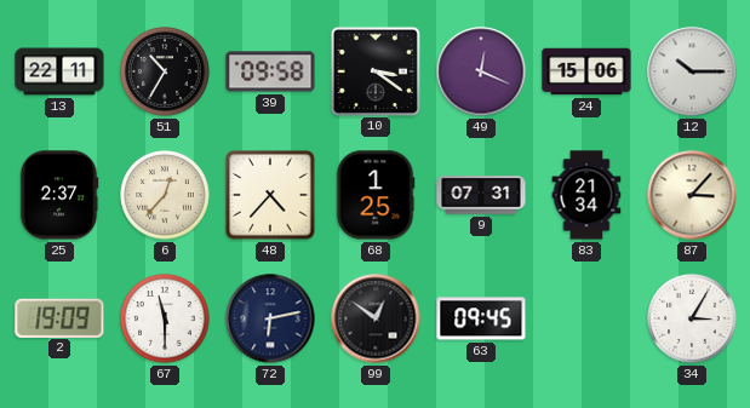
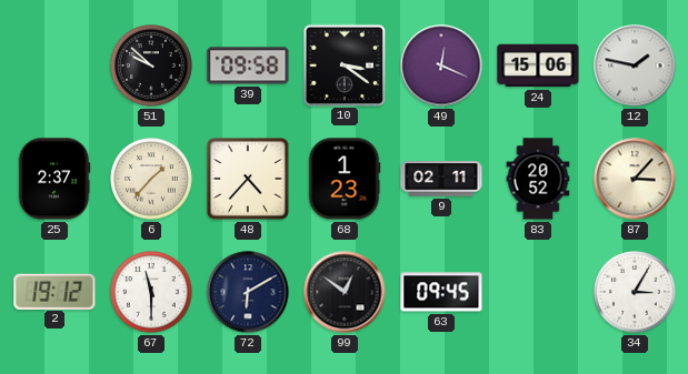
13: 22:11 -> none (59, 71)
51: 10:35 -> 9:52 (151, 65)
12: 10:15 -> 1:47 (635, 65)
6: 12:37 -> 1:37 (151, 179)
68: 1:25 -> 1:23 (345, 179)
9: 07:31 -> 02:11 (441, 179)
83: 21:34 -> 20:52 (538, 179)
2: 19:09 -> 19:12 (54, 291)
72: 6:13 -> 6:10 (248, 292)
